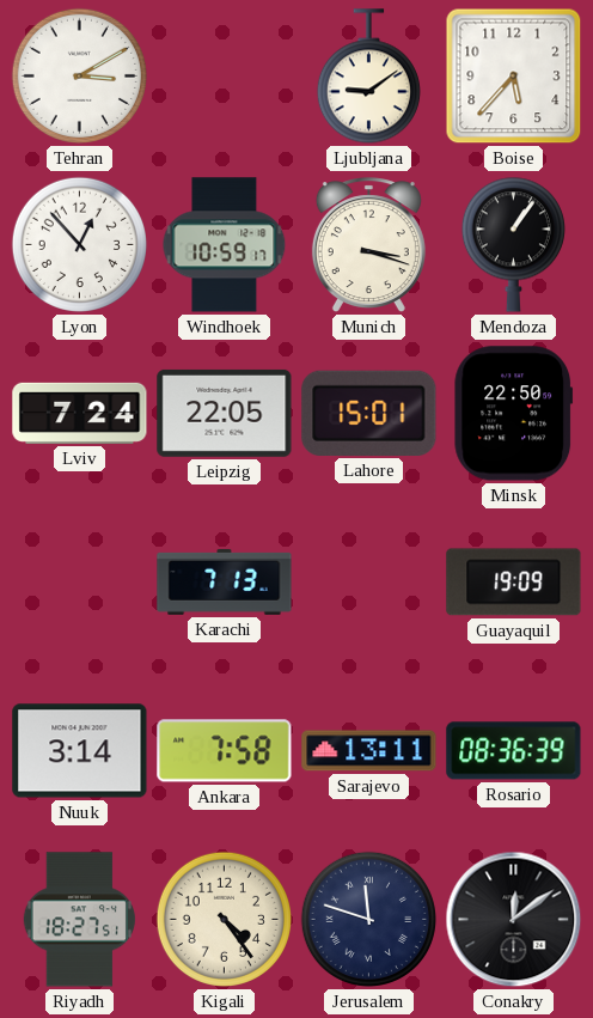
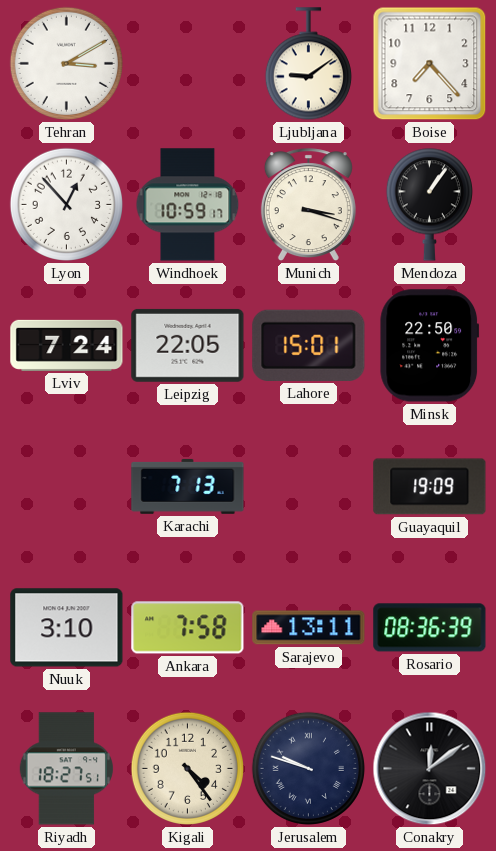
Boise: 5:37 -> 7:23 (430, 64)
Nuuk: 3:14 -> 3:10 (67, 628)
Jerusalem: 11:48 -> 9:48 (308, 768)
